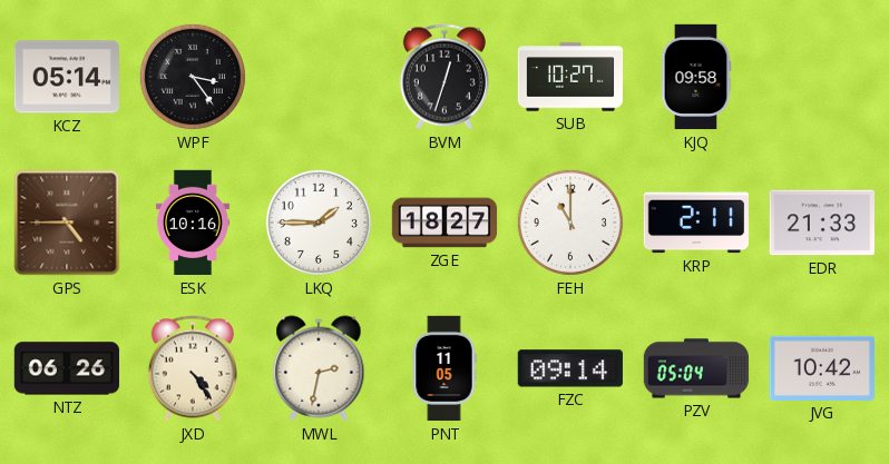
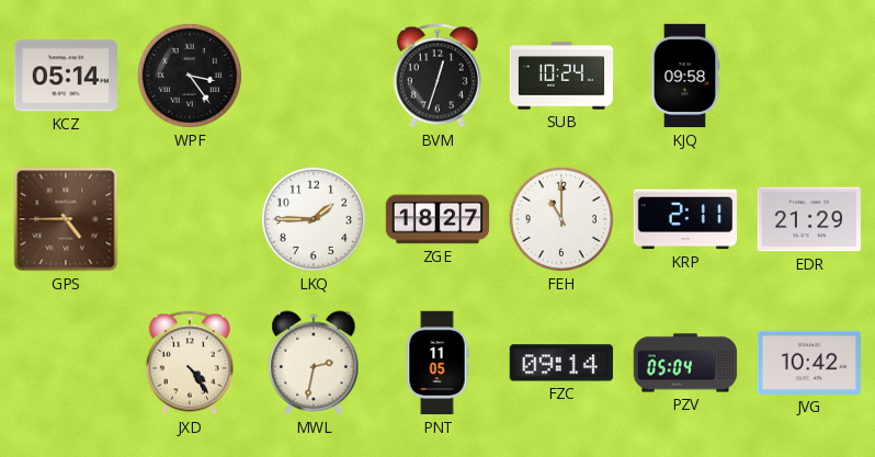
SUB: 10:27 -> 10:24 (561, 76)
ESK: 10:16 -> none (193, 223)
EDR: 21:33 -> 21:29 (808, 219)
NTZ: 06:26 -> none (66, 368)
